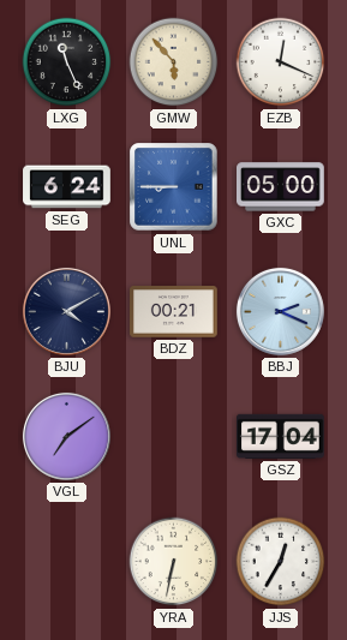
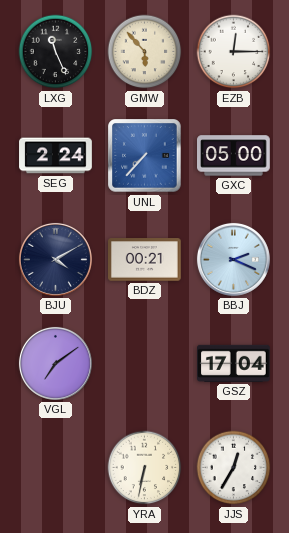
EZB: 12:19 -> 12:15 (234, 52)
SEG: 6:24 -> 2:24 (56, 156)
UNL: 8:45 -> 7:37 (145, 156)
